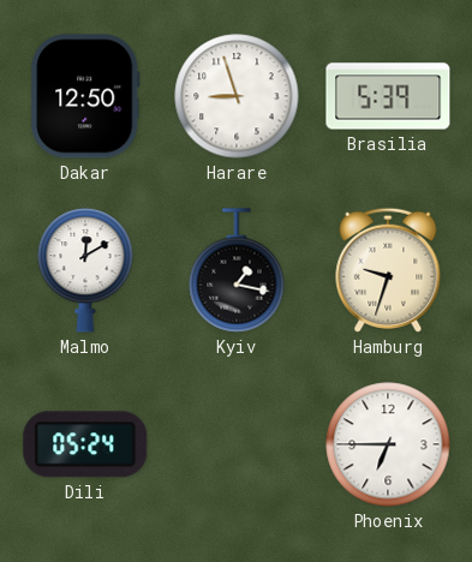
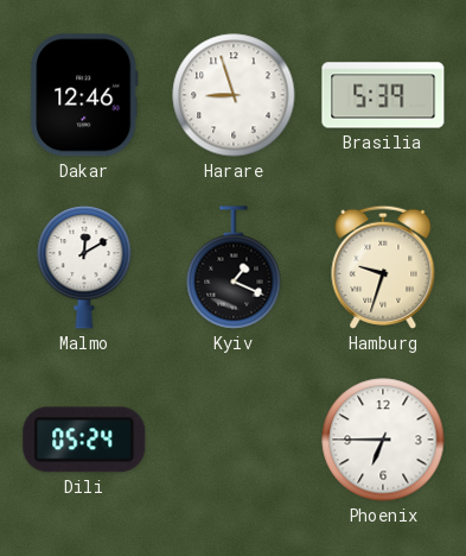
Dakar: 12:50 -> 12:46 (84, 95)
Kyiv: 1:17 -> 1:19 (234, 267)
